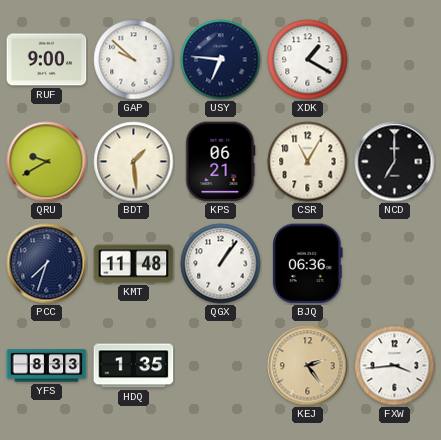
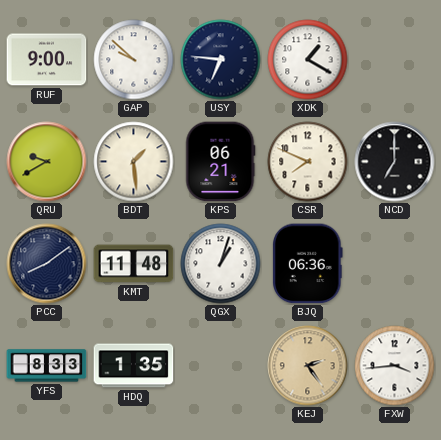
CSR: 11:05 -> 7:49 (308, 162)
PCC: 7:33 -> 8:09 (47, 264)
QGX: 1:06 -> 1:03 (221, 264)
